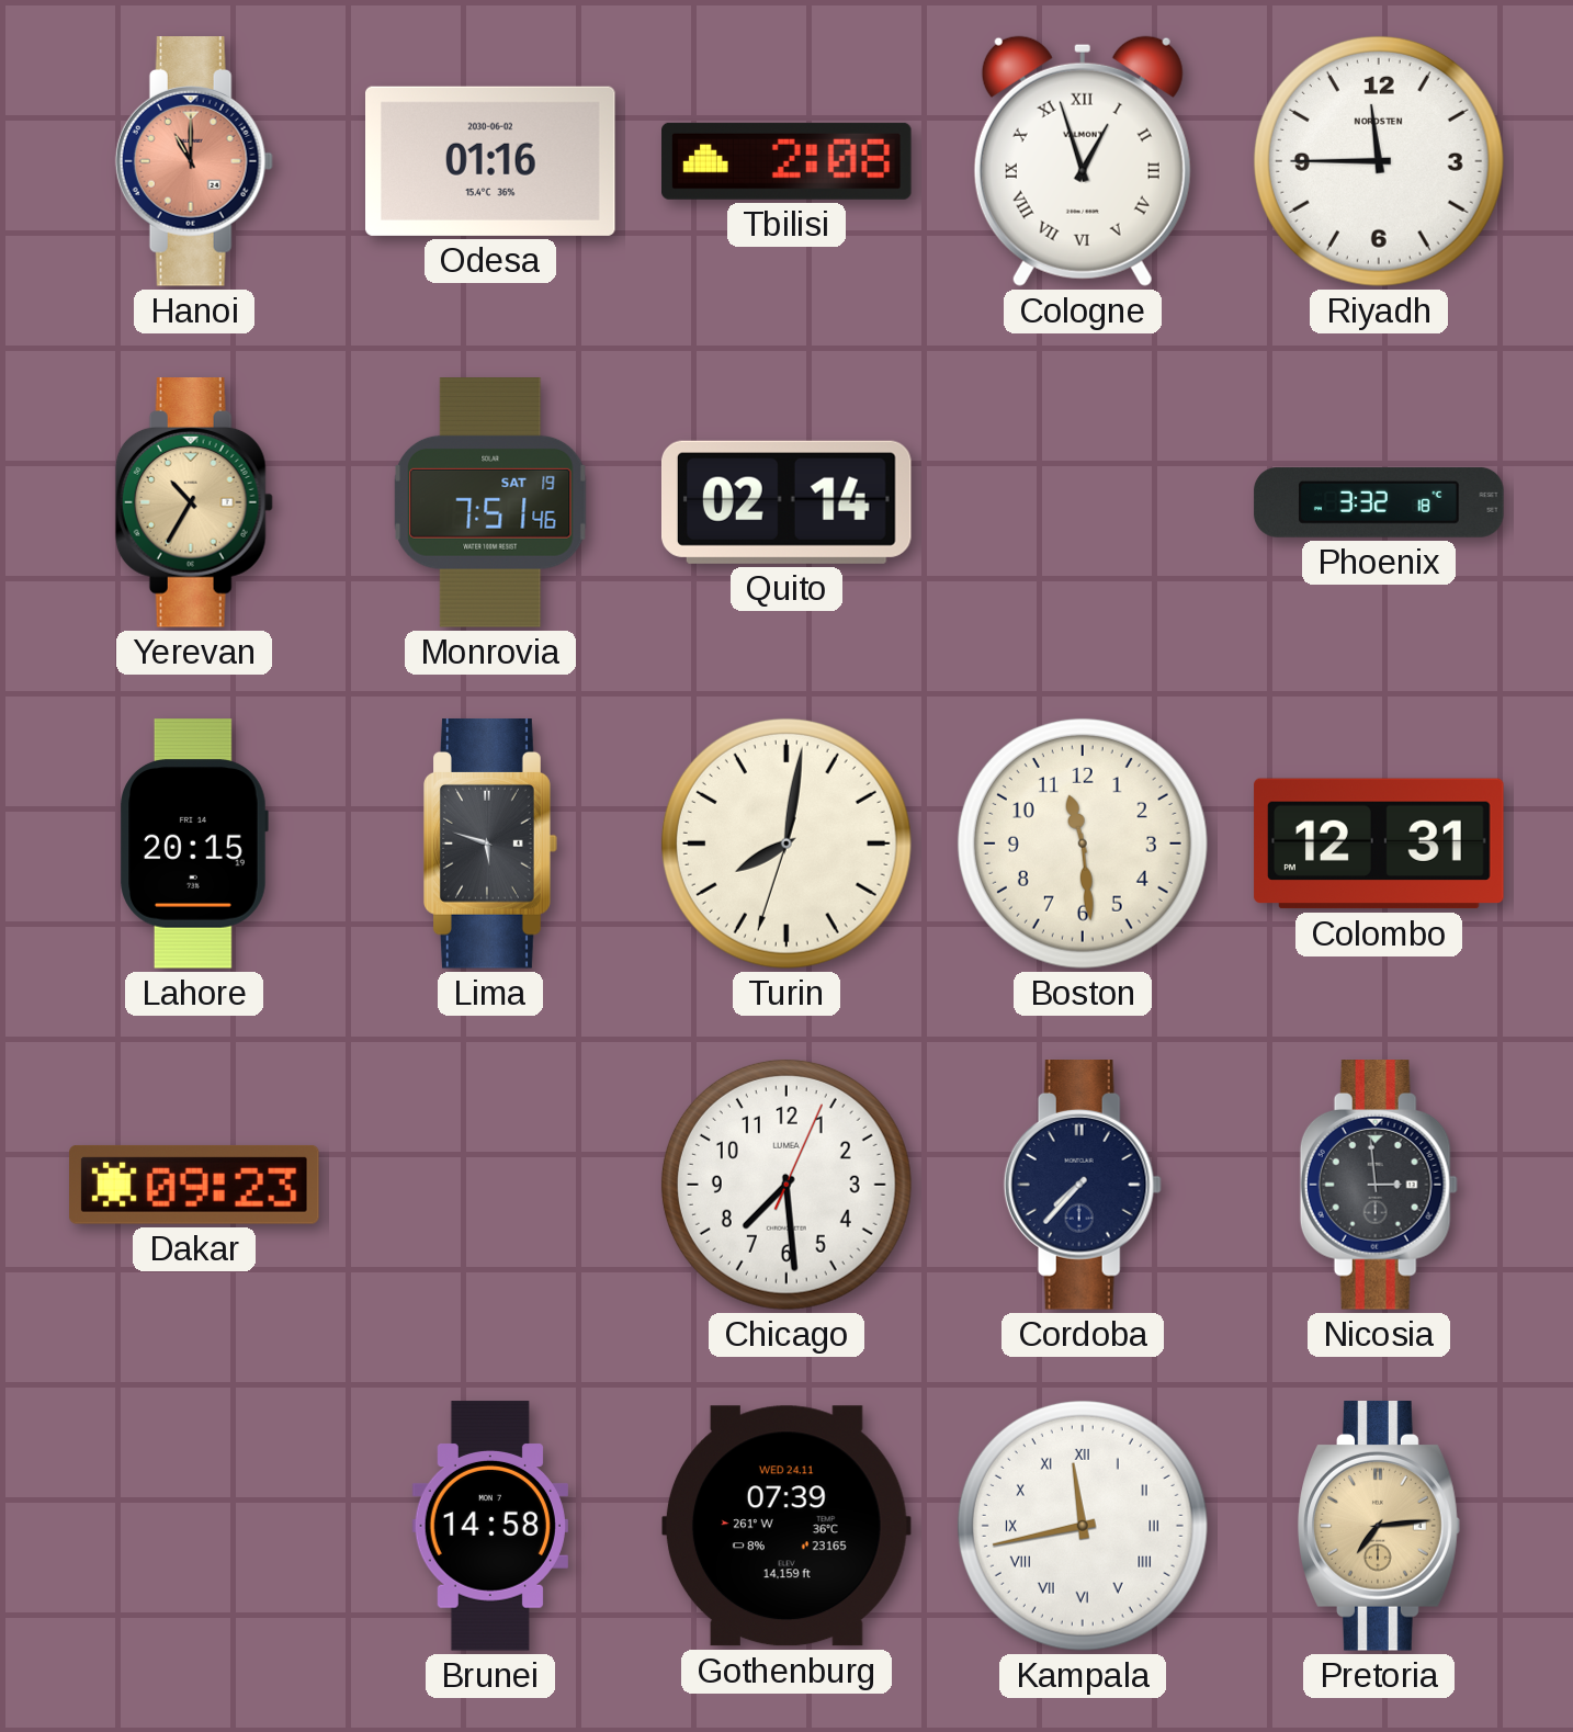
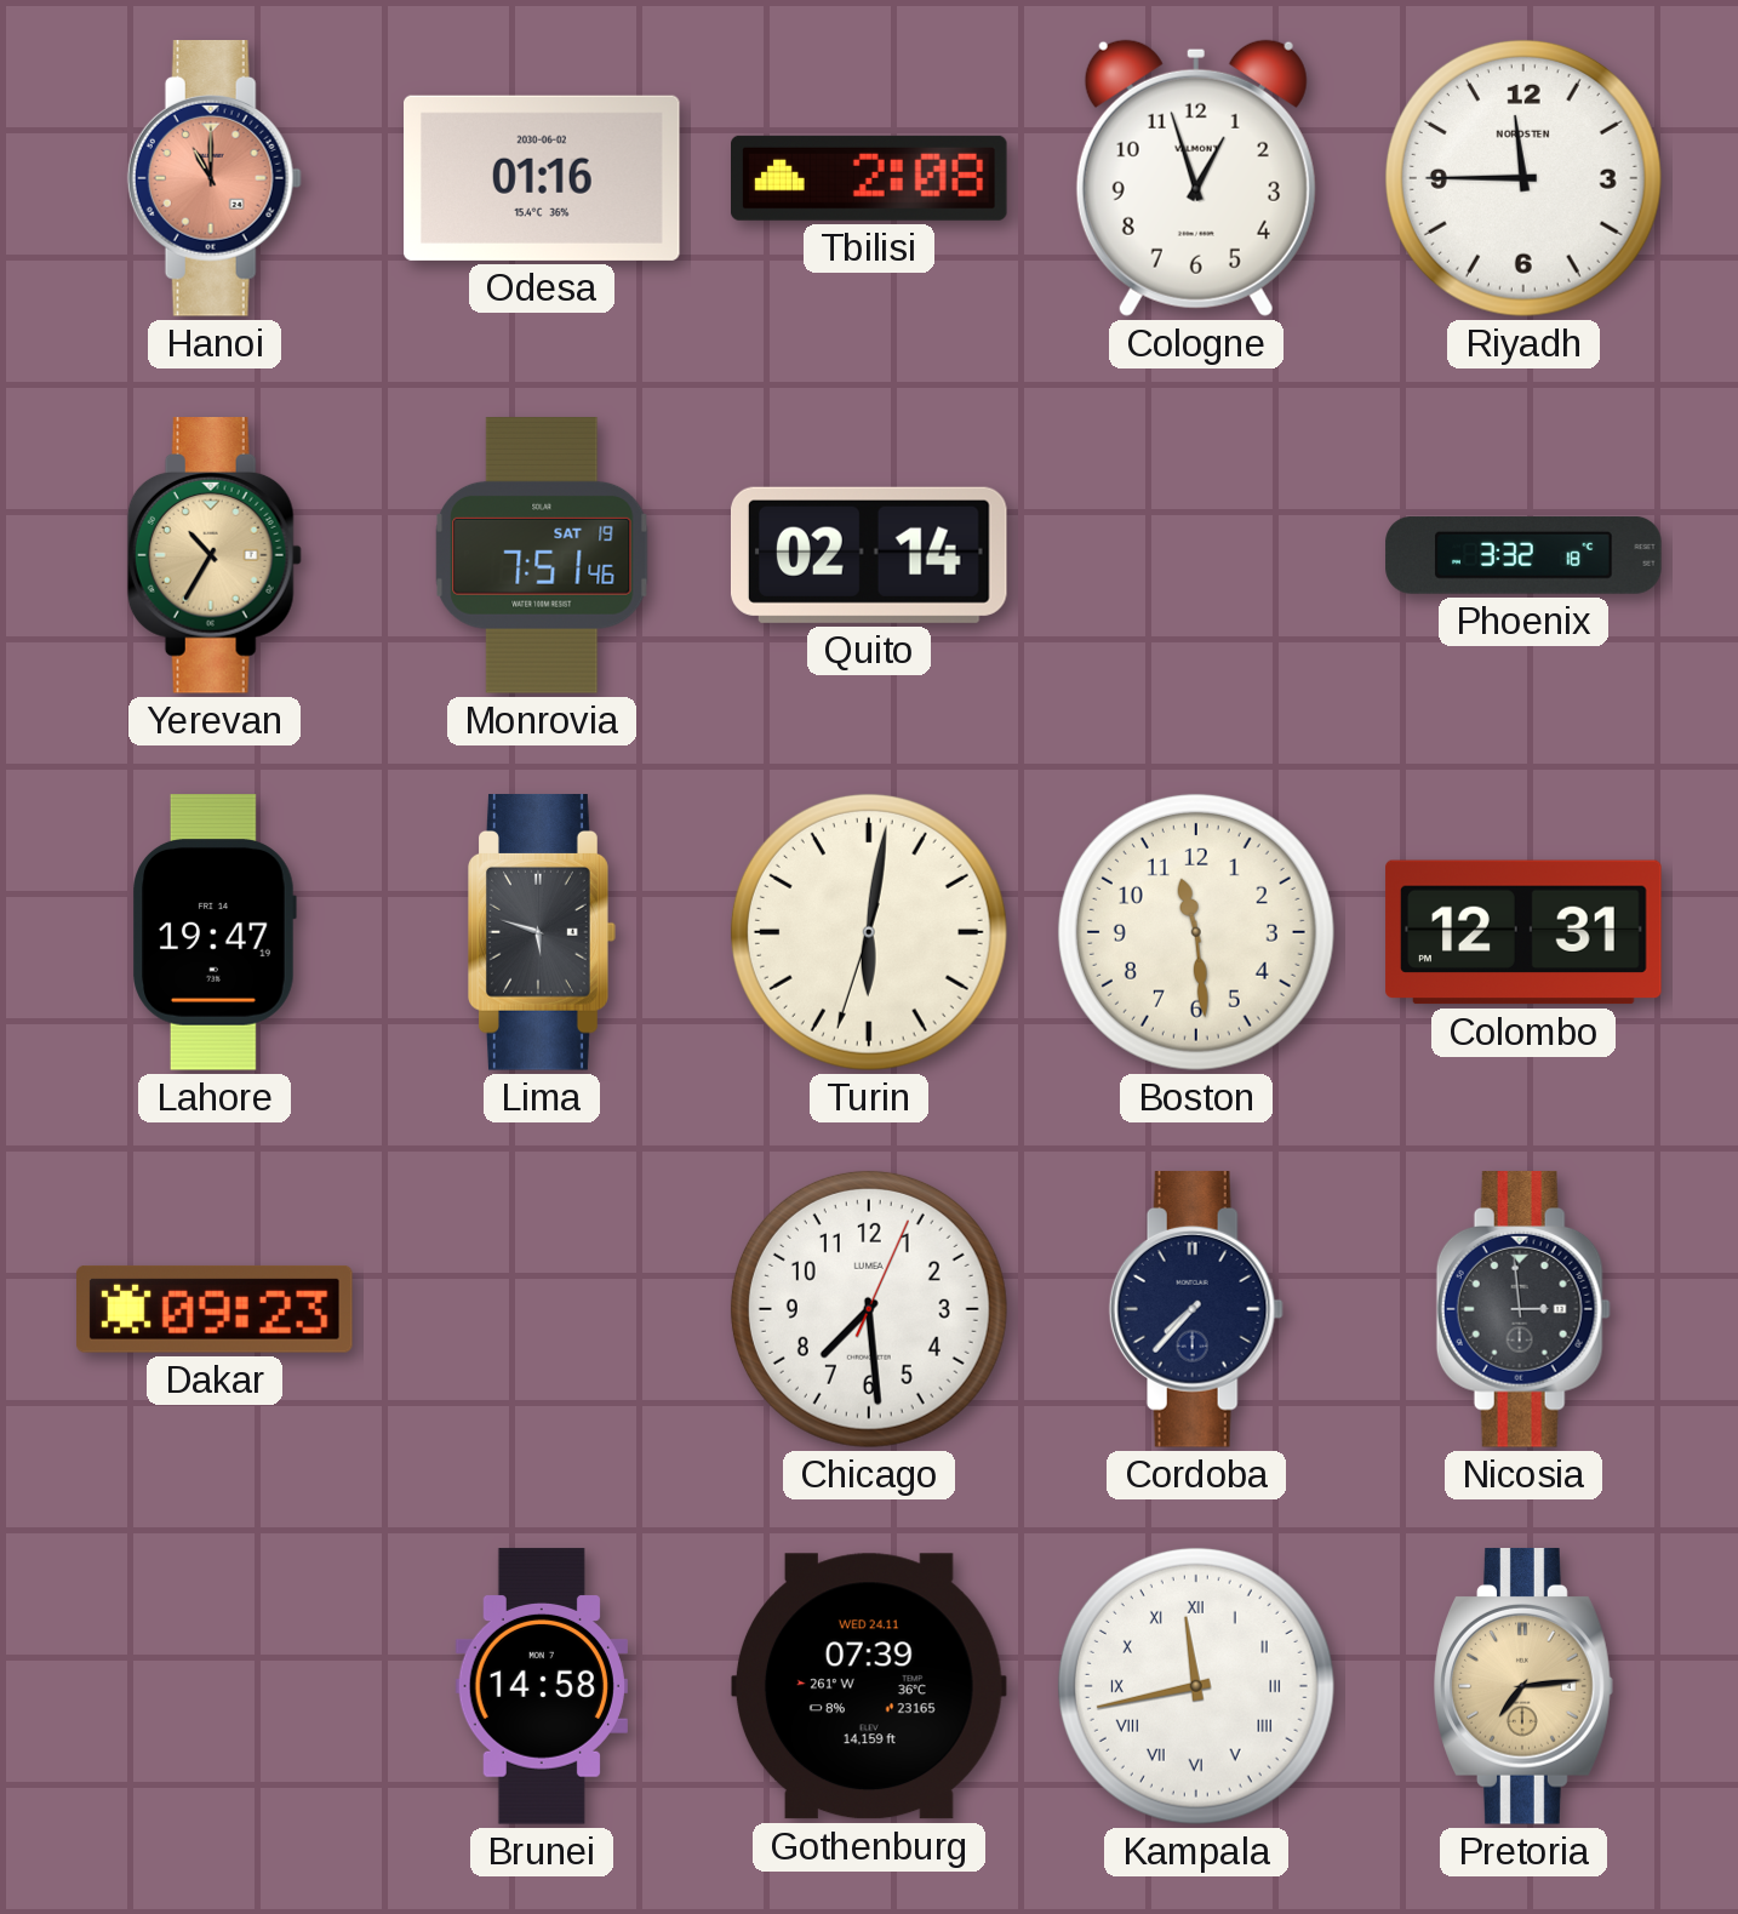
Cologne numerals: Roman -> Arabic (1196, 178)
Lahore: 20:15 -> 19:47 (215, 932)
Turin: 8:01 -> 6:01 (869, 932)
